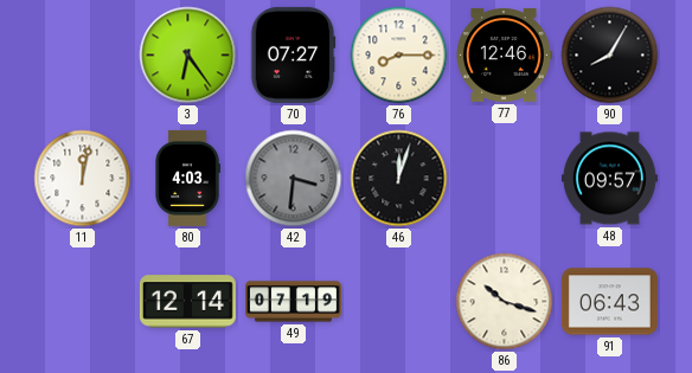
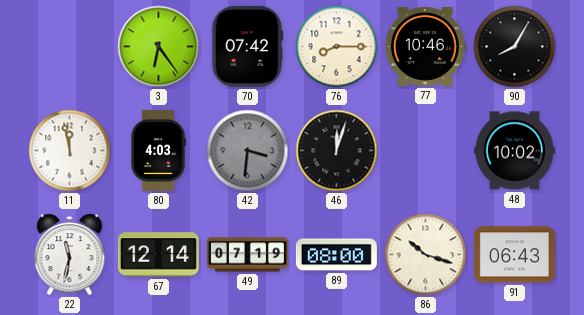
70: 07:27 -> 07:42 (247, 46)
77: 12:46 -> 10:46 (426, 46)
11: 12:02 -> 11:58 (70, 151)
48: 09:57 -> 10:02 (514, 151)
22: none -> 11:32 (70, 255)
89: none -> 08:00 (336, 255)
